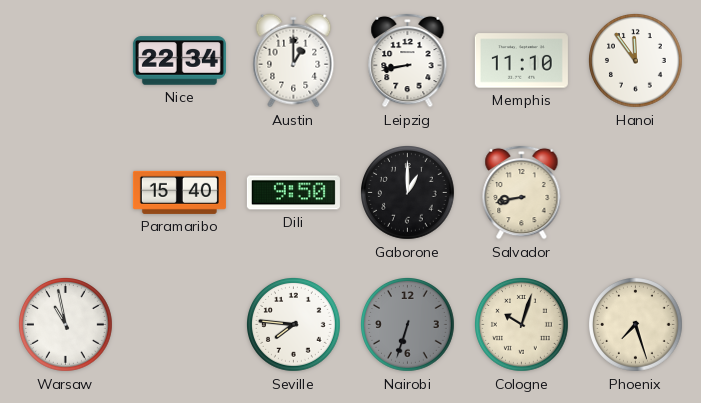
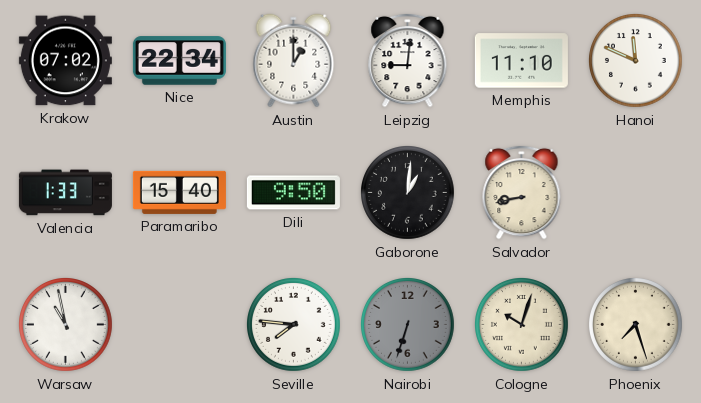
Krakow: none -> 07:02 (65, 61)
Leipzig: 8:43 -> 9:01 (408, 60)
Hanoi: 11:54 -> 11:49 (636, 61)
Valencia: none -> 1:33 (65, 193)
Gaborone: 1:00 -> 1:01 (408, 193)
